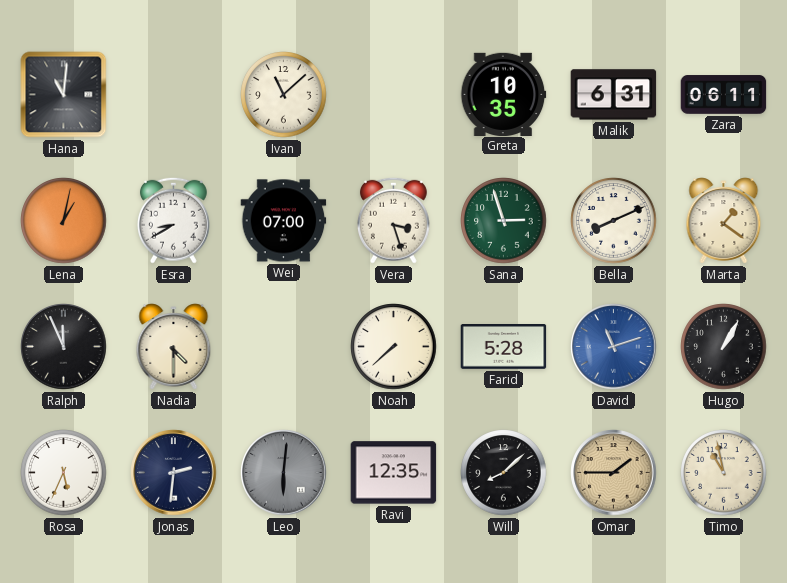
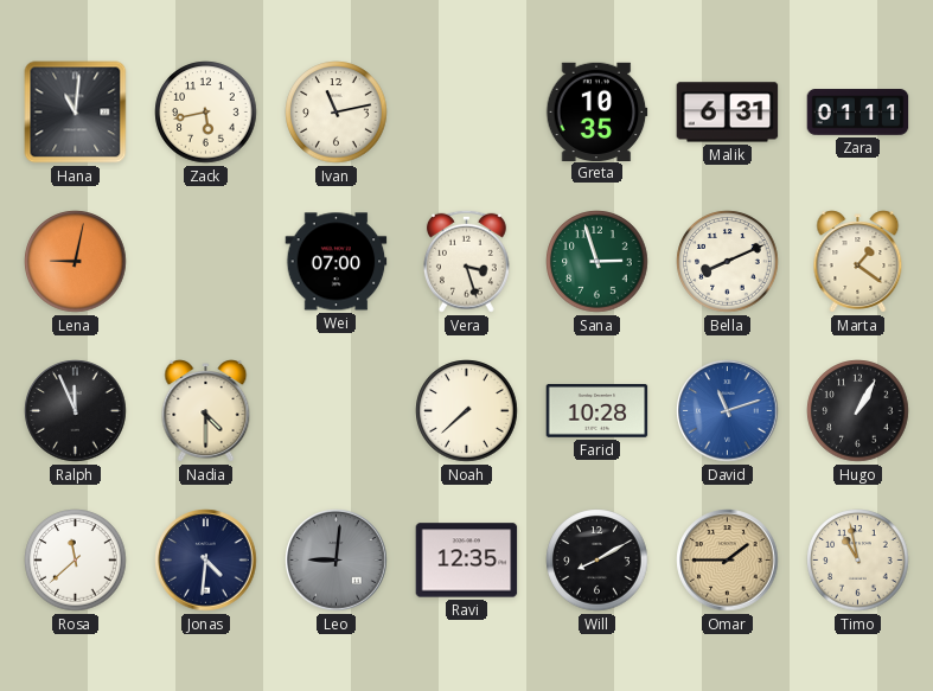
Zack: none -> 5:43 (206, 113)
Ivan: 11:08 -> 11:13 (337, 113)
Zara: 06:11 -> 01:11 (858, 113)
Lena: 1:02 -> 9:02 (76, 262)
Esra: 8:40 -> none (173, 220)
Farid: 5:28 -> 10:28 (597, 411)
Rosa: 5:34 -> 11:38 (76, 561)
Jonas: 2:31 -> 4:31 (206, 561)
Leo: 6:01 -> 9:01 (337, 561)
Will: 8:08 -> 8:10 (597, 561)
